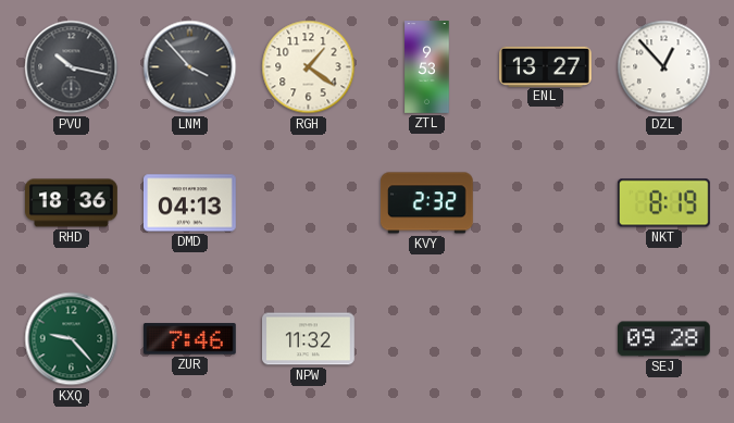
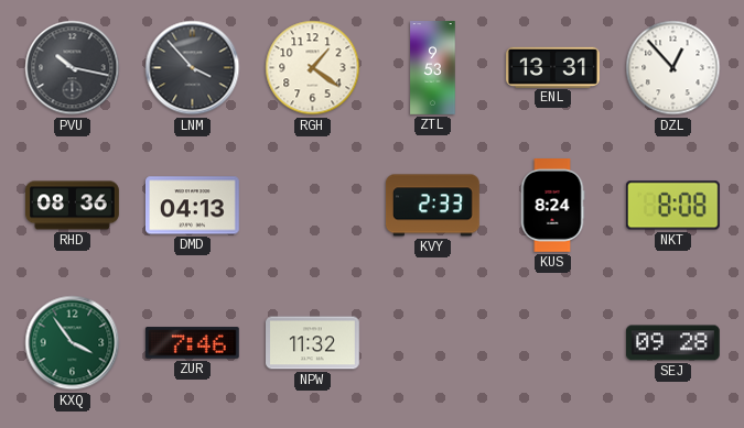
ENL: 13:27 -> 13:31 (553, 67)
RHD: 18:36 -> 08:36 (73, 206)
KVY: 2:32 -> 2:33 (433, 206)
KUS: none -> 8:24 (552, 206)
NKT: 8:19 -> 8:08 (672, 206)
KXQ: 9:23 -> 3:54 (73, 343)
